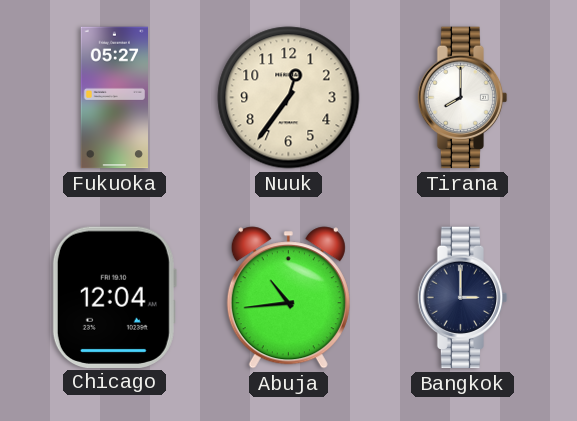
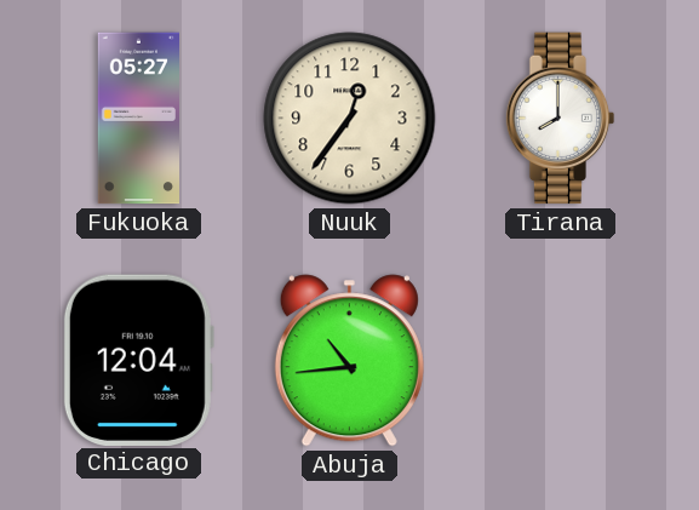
Bangkok: 3:00 -> none (463, 298)
